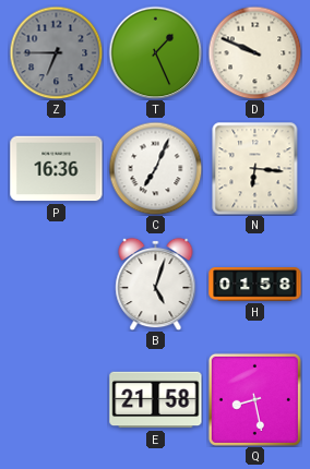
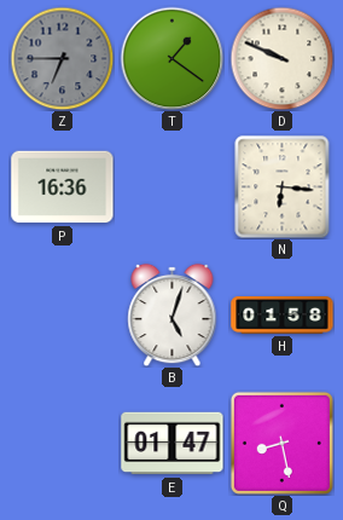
T: 1:26 -> 1:21 (171, 58)
C: 7:04 -> none (155, 168)
E: 21:58 -> 01:47 (173, 444)
